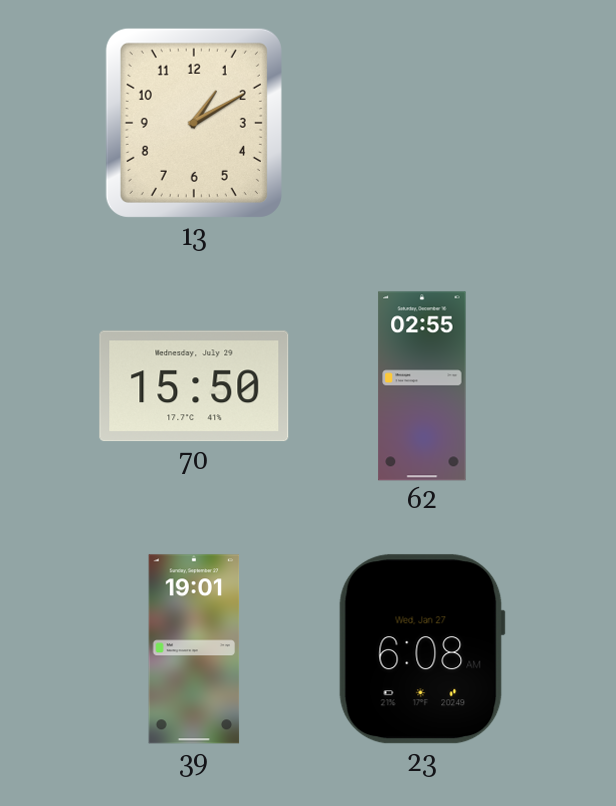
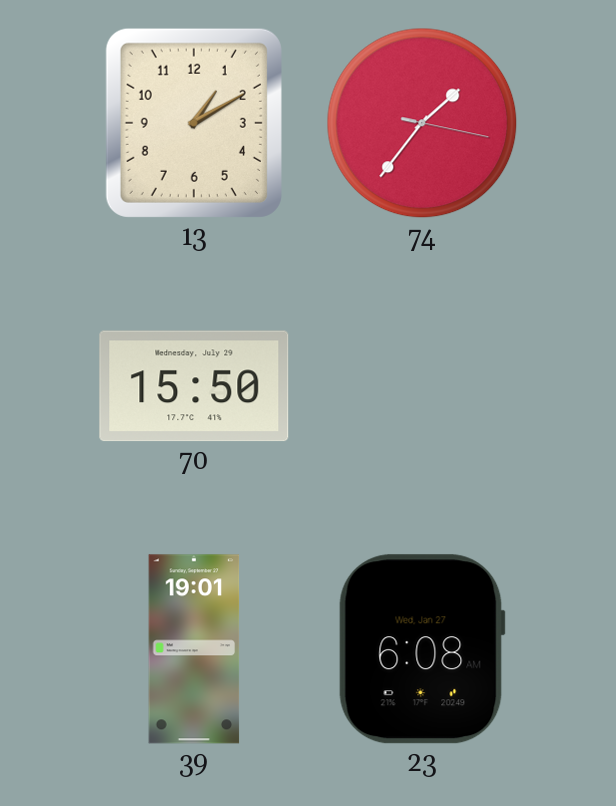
74: none -> 1:36 (422, 123)
62: 02:55 -> none (422, 386)
